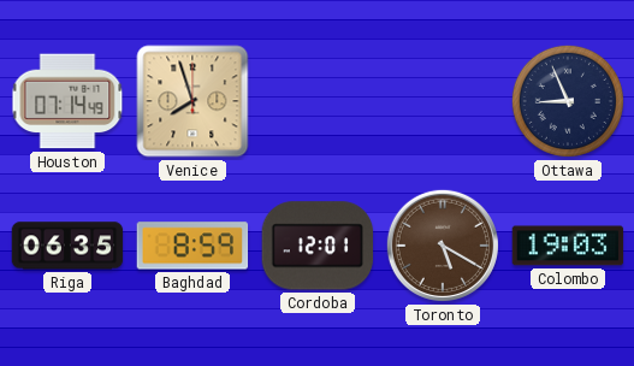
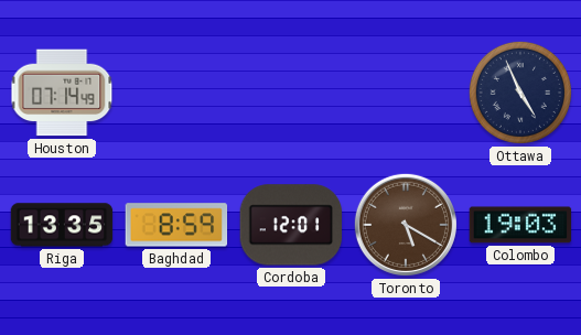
Venice: 7:57 -> none (192, 101)
Ottawa: 8:56 -> 4:56 (520, 93)
Riga: 06:35 -> 13:35 (62, 225)
